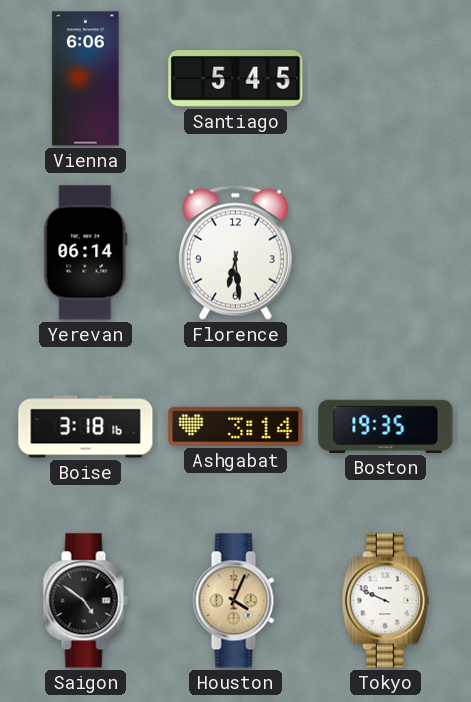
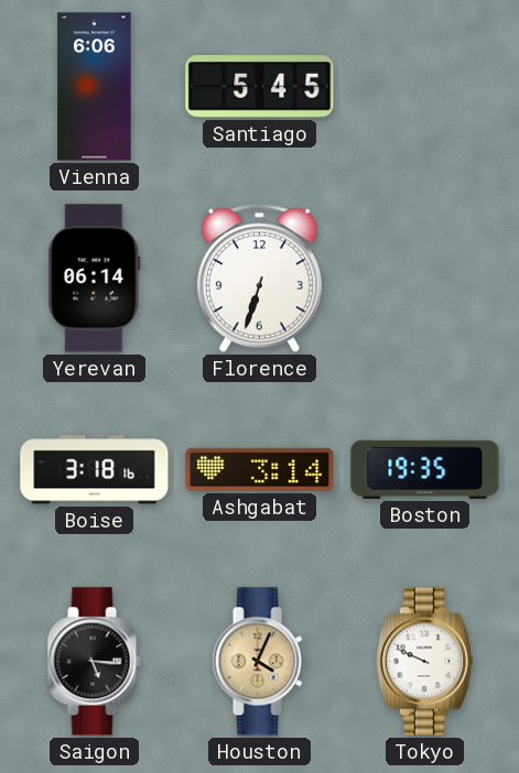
Florence: 6:29 -> 6:33 (259, 277)
Saigon: 4:51 -> 5:16 (94, 662)
